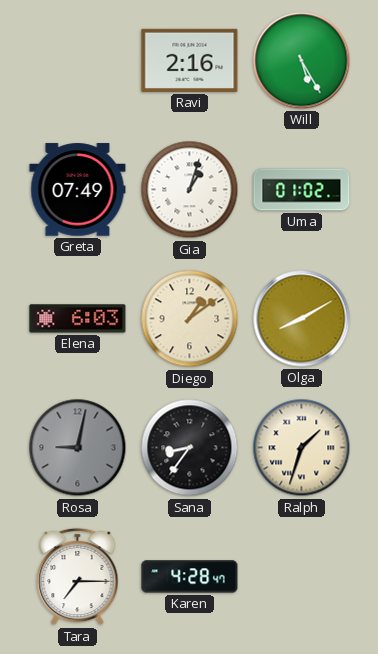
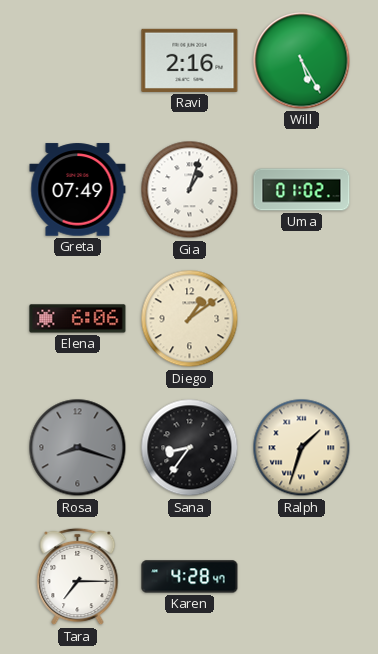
Elena: 6:03 -> 6:06 (78, 319)
Olga: 8:10 -> none (302, 319)
Rosa: 9:02 -> 8:18 (78, 448)
